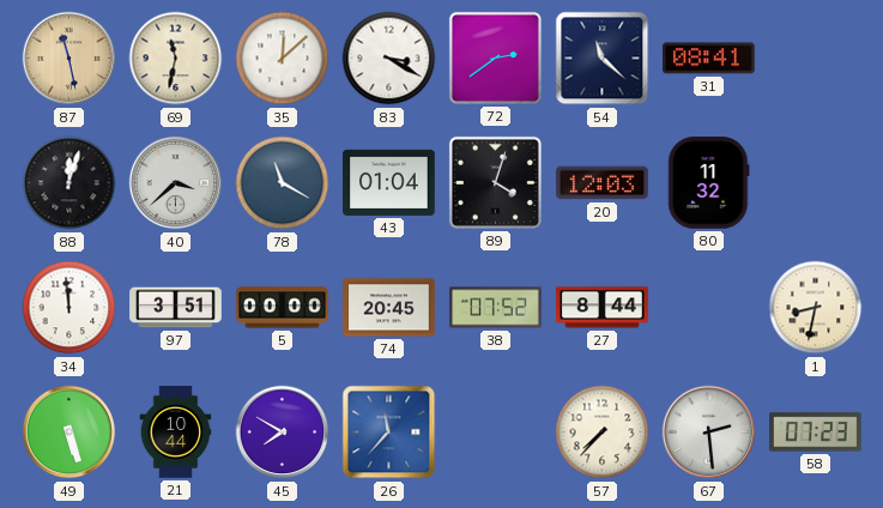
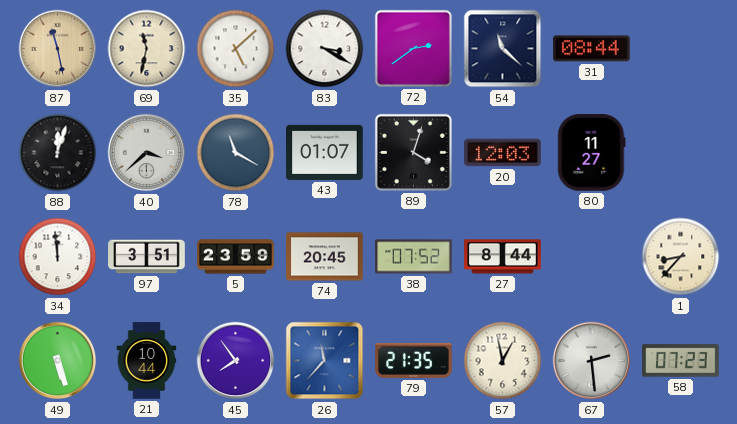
35: 12:08 -> 5:08 (236, 49)
31: 08:41 -> 08:44 (592, 49)
43: 01:04 -> 01:07 (325, 152)
80: 11:32 -> 11:27 (592, 153)
5: 00:00 -> 23:59 (236, 257)
1: 8:32 -> 8:37 (681, 257)
45: 7:50 -> 7:54 (236, 361)
79: none -> 21:35 (414, 360)
57: 7:37 -> 12:58 (503, 361)
